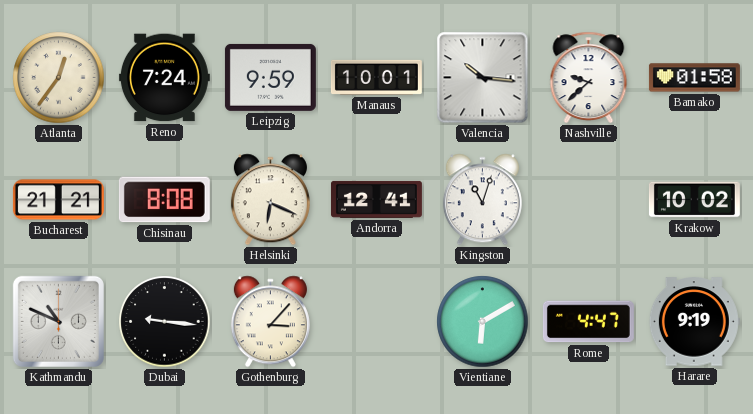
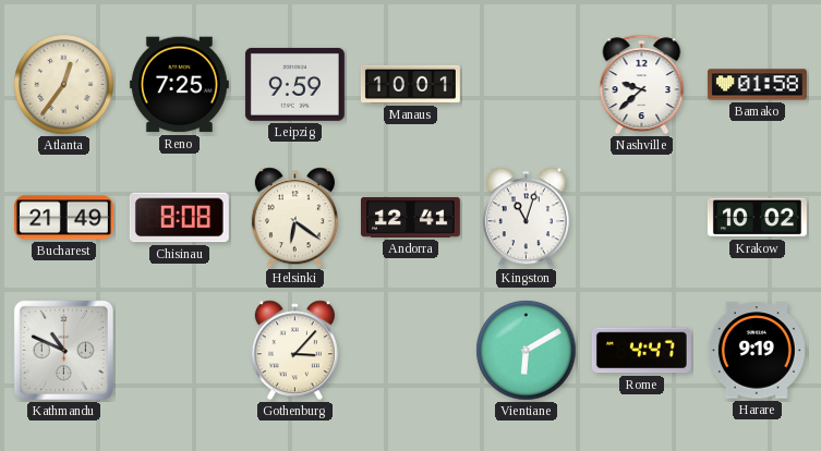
Reno: 7:24 -> 7:25 (179, 85)
Valencia: 10:16 -> none (483, 78)
Bucharest: 21:21 -> 21:49 (63, 218)
Helsinki: 6:19 -> 6:21 (294, 218)
Dubai: 9:16 -> none (165, 322)
